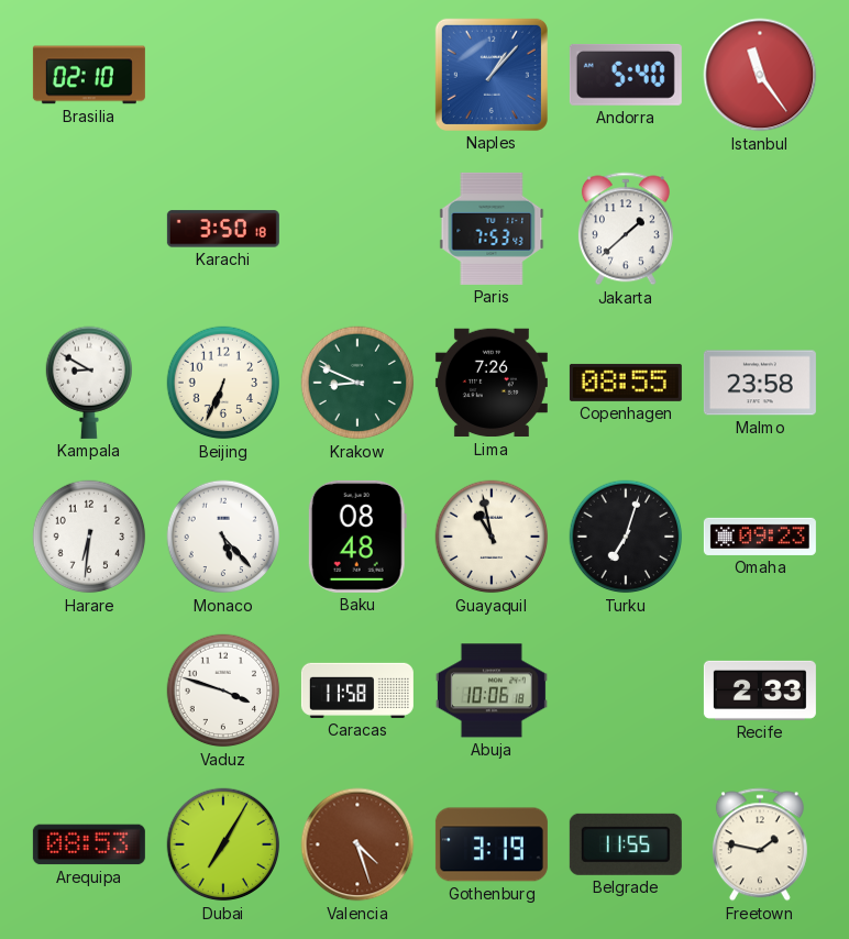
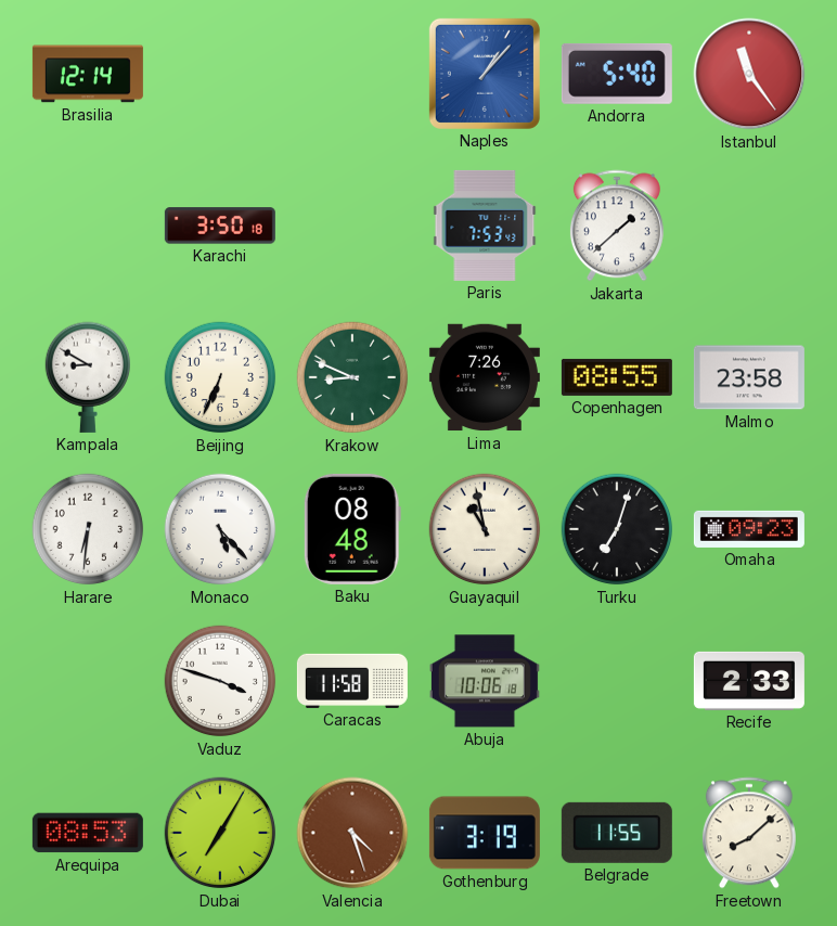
Brasilia: 02:10 -> 12:14 (88, 74)
Freetown: 1:47 -> 8:08 (749, 833)
